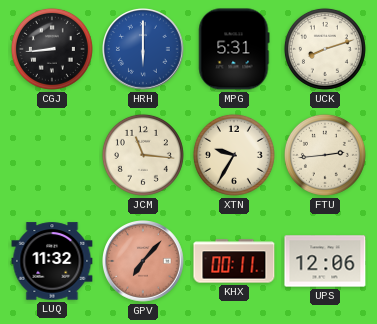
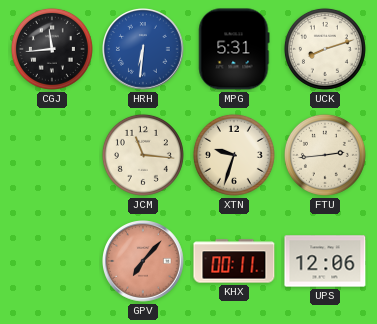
CGJ: 8:44 -> 11:44 (52, 49)
HRH: 6:00 -> 6:31 (144, 50)
XTN: 9:35 -> 9:33 (234, 155)
LUQ: 11:32 -> none (52, 261)
